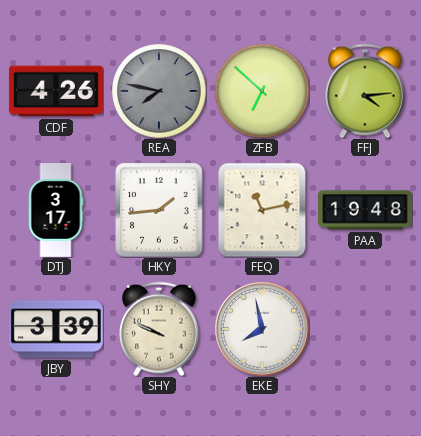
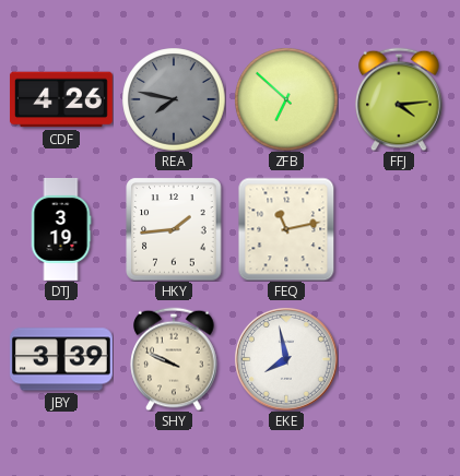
DTJ: 3:17 -> 3:19 (61, 230)
PAA: 19:48 -> none (366, 210)
